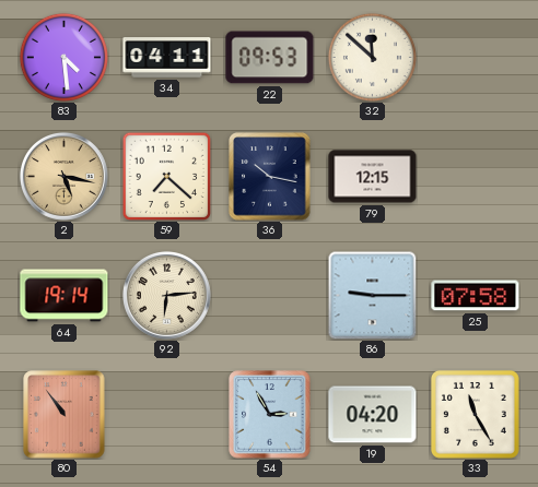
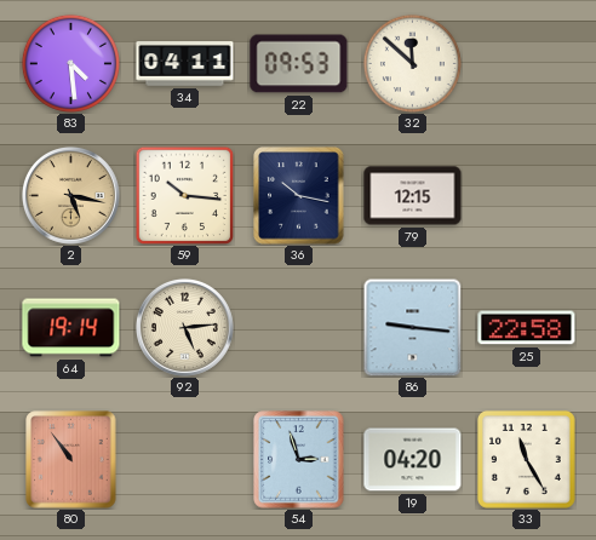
59: 7:22 -> 10:16 (184, 195)
92: 6:14 -> 5:14 (184, 327)
86: 9:15 -> 9:16 (412, 327)
25: 07:58 -> 22:58 (527, 328)
54: 2:55 -> 2:57 (299, 460)
